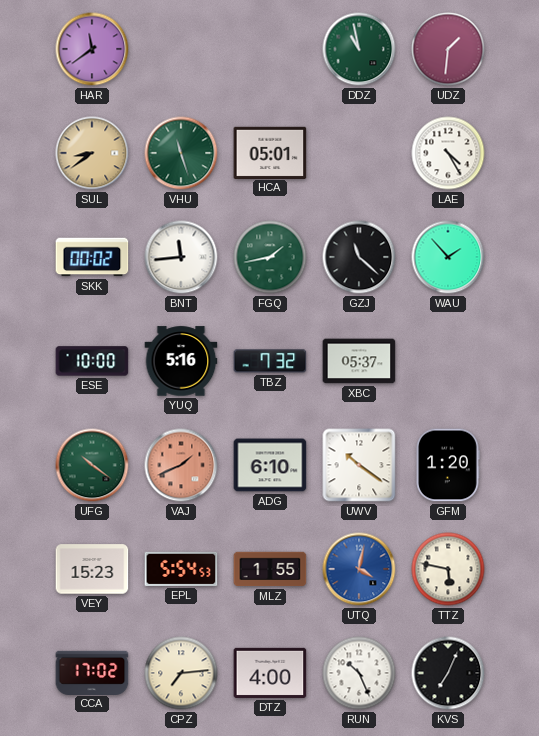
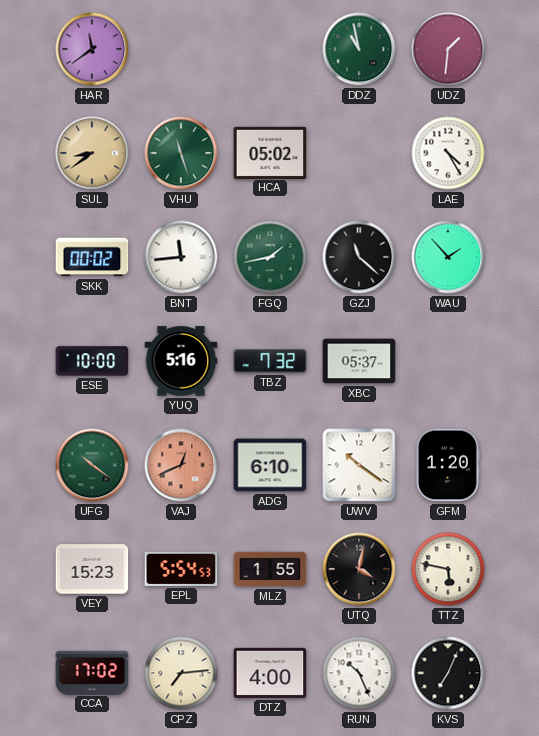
HCA: 05:01 -> 05:02 (270, 152)
VAJ: 1:41 -> 12:41 (181, 465)
UTQ dial: blue -> black (359, 569)
